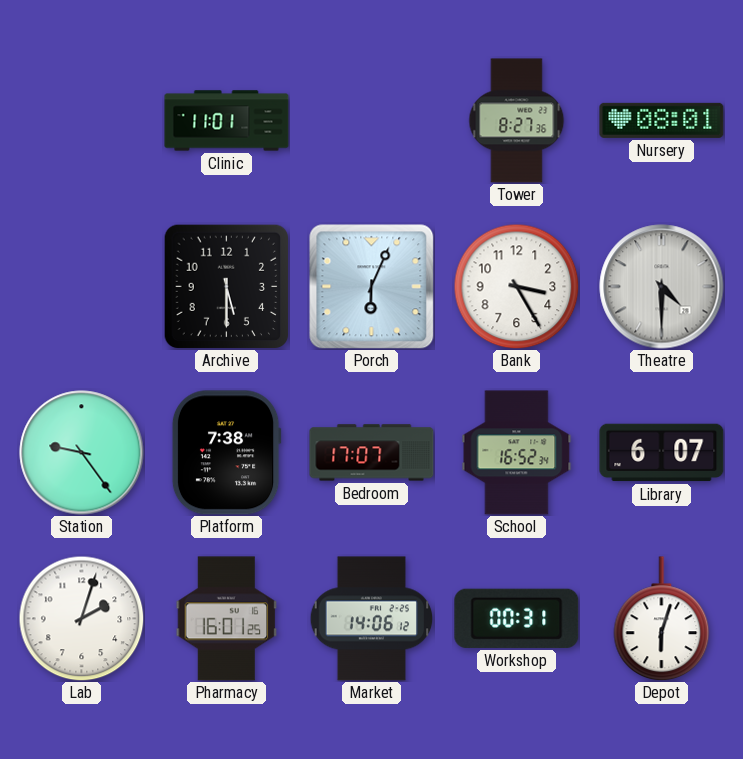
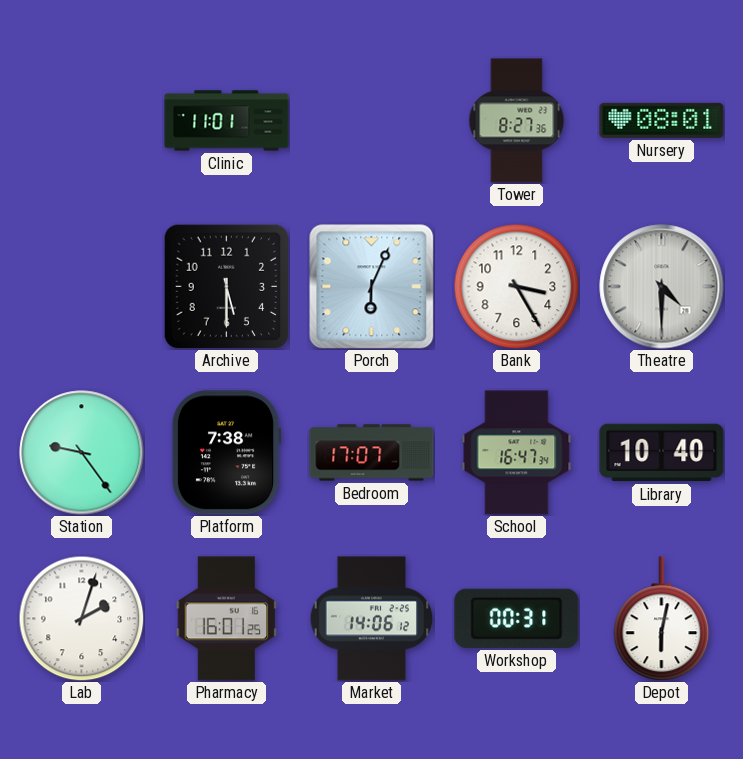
School: 16:52 -> 16:47 (517, 453)
Library: 6:07 -> 10:40 (662, 453)
Depot: 6:03 -> 6:02 (662, 619)
